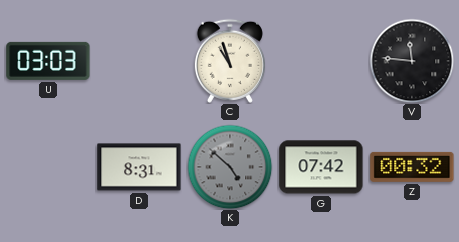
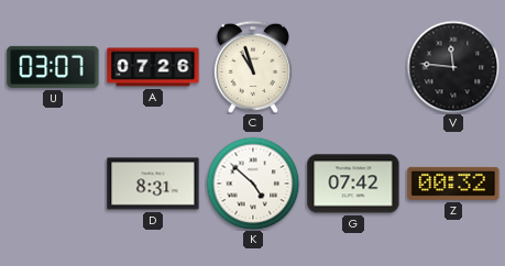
U: 03:03 -> 03:07 (53, 67)
A: none -> 07:26 (153, 67)
K dial: grey -> white (253, 184)
